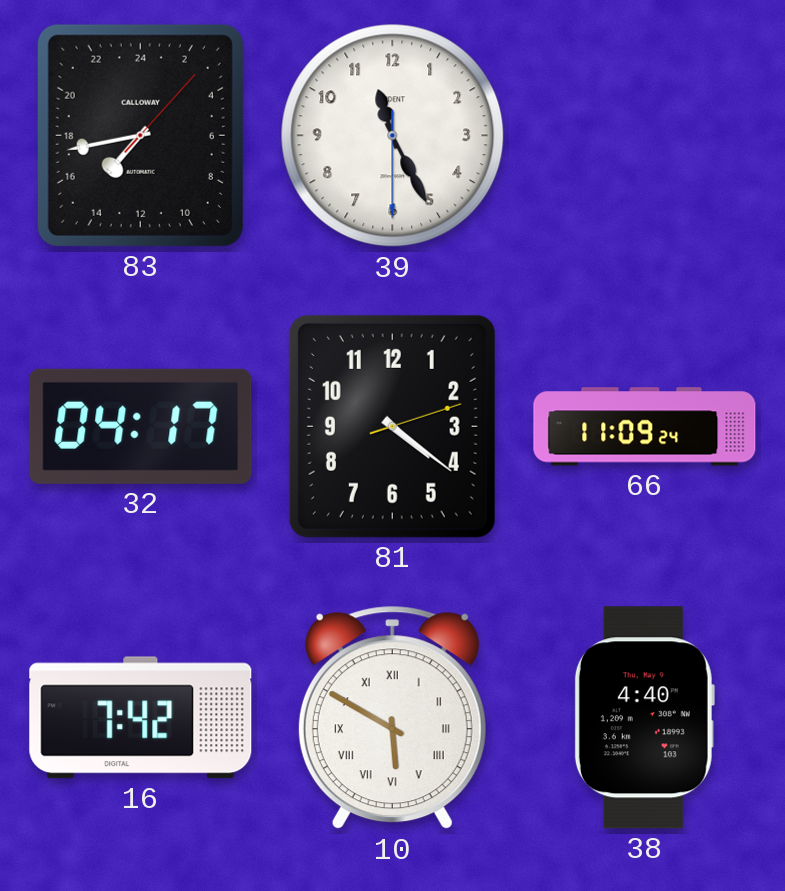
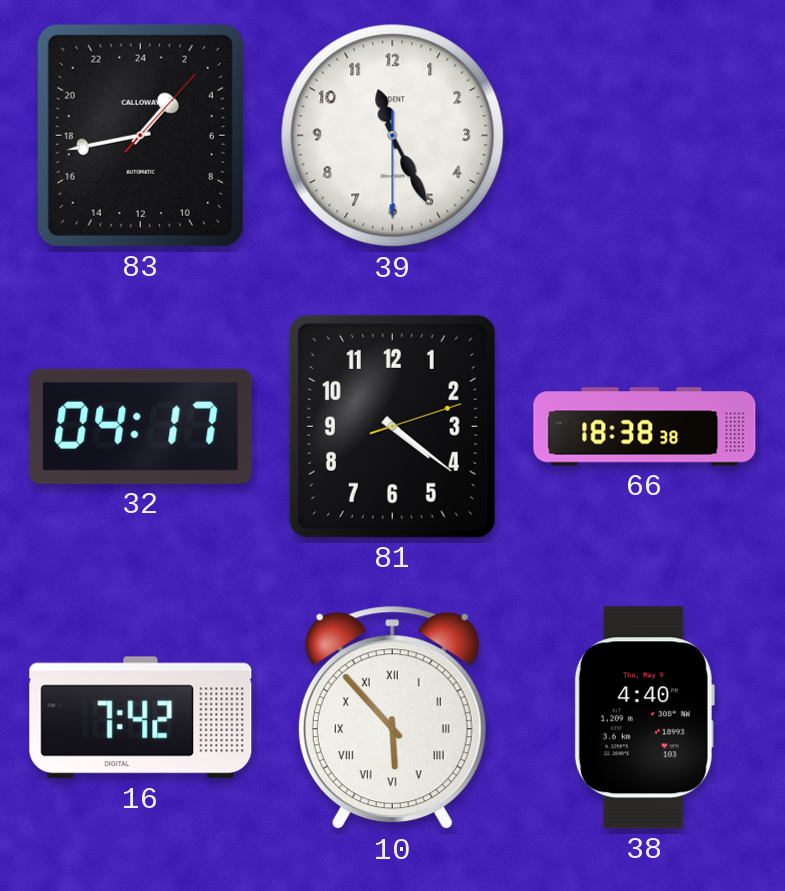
83: 14:43 -> 2:43 (140, 135)
66: 11:09 -> 18:38 (645, 427)
10: 5:50 -> 5:53 (392, 718)
